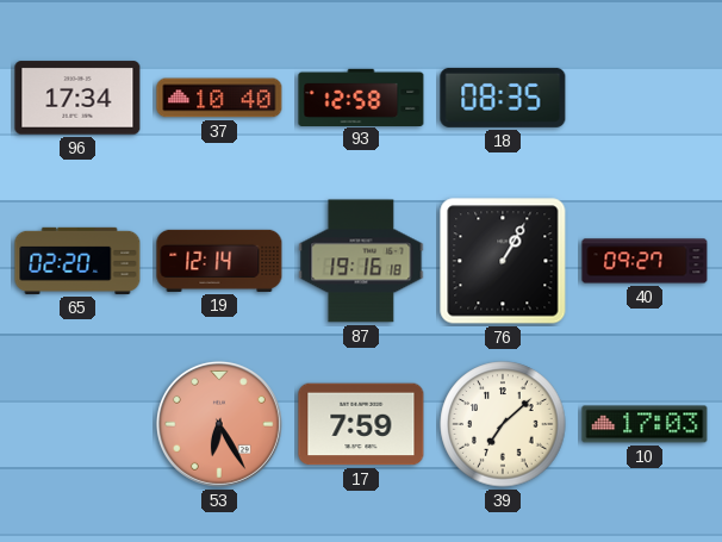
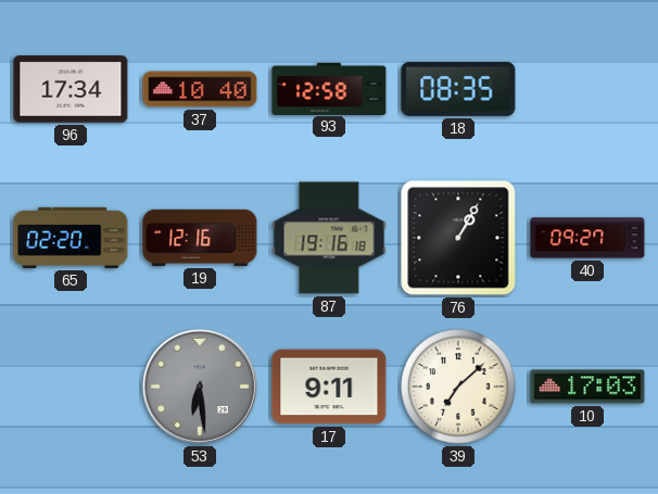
19: 12:14 -> 12:16 (200, 238)
53: 6:25 -> 6:29 (200, 387)
53 dial: salmon -> grey (200, 387)
17: 7:59 -> 9:11 (329, 387)
